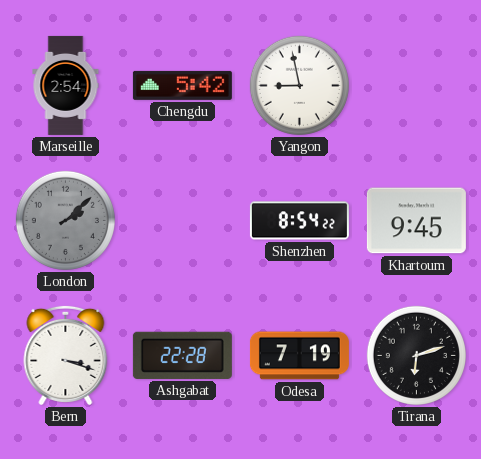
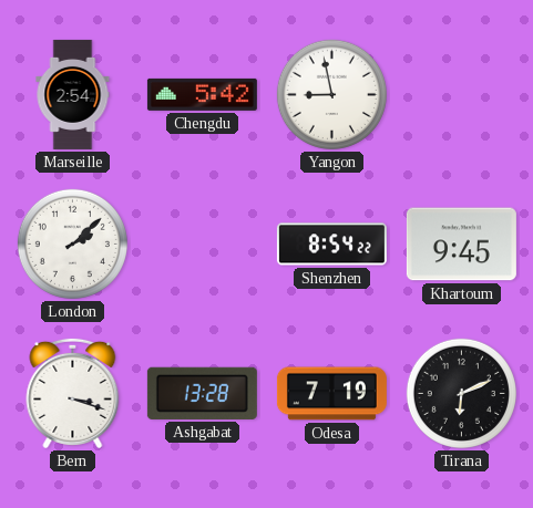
London dial: grey -> white (72, 243)
Ashgabat: 22:28 -> 13:28 (202, 393)
Tirana: 6:12 -> 6:11 (461, 393)
